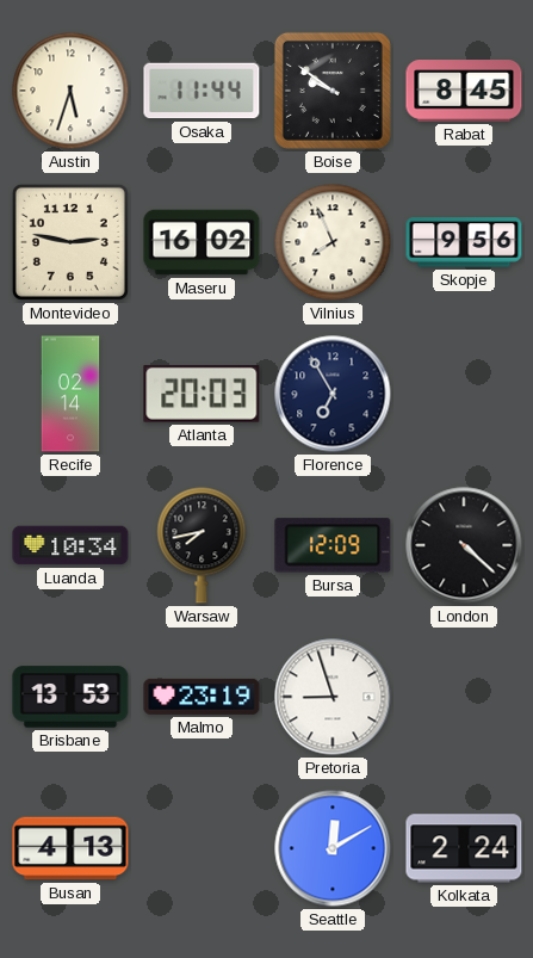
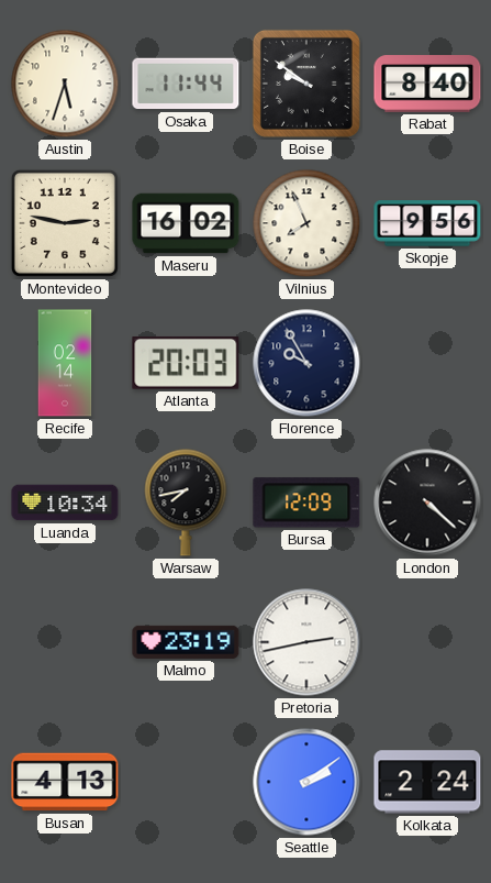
Rabat: 8:45 -> 8:40 (427, 84)
Florence: 6:55 -> 9:55 (306, 363)
Brisbane: 13:53 -> none (70, 697)
Pretoria: 8:57 -> 2:43 (306, 642)
Seattle: 12:10 -> 2:09 (306, 782)
